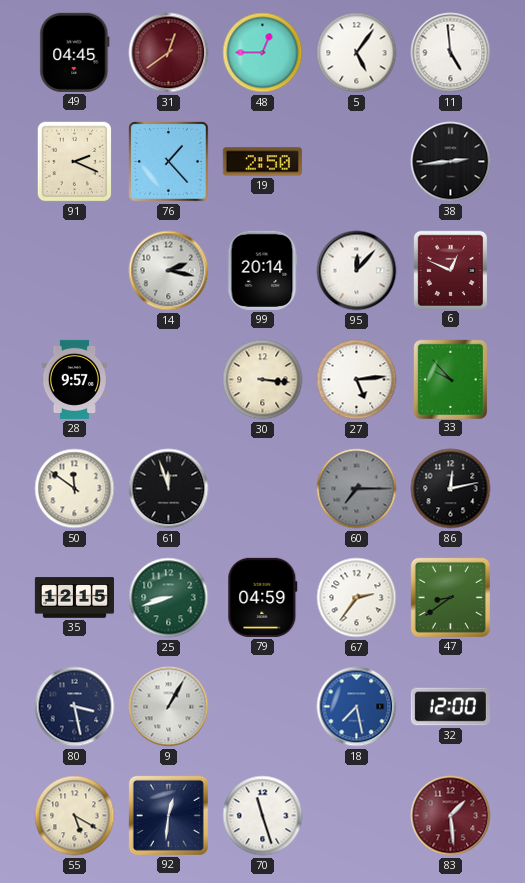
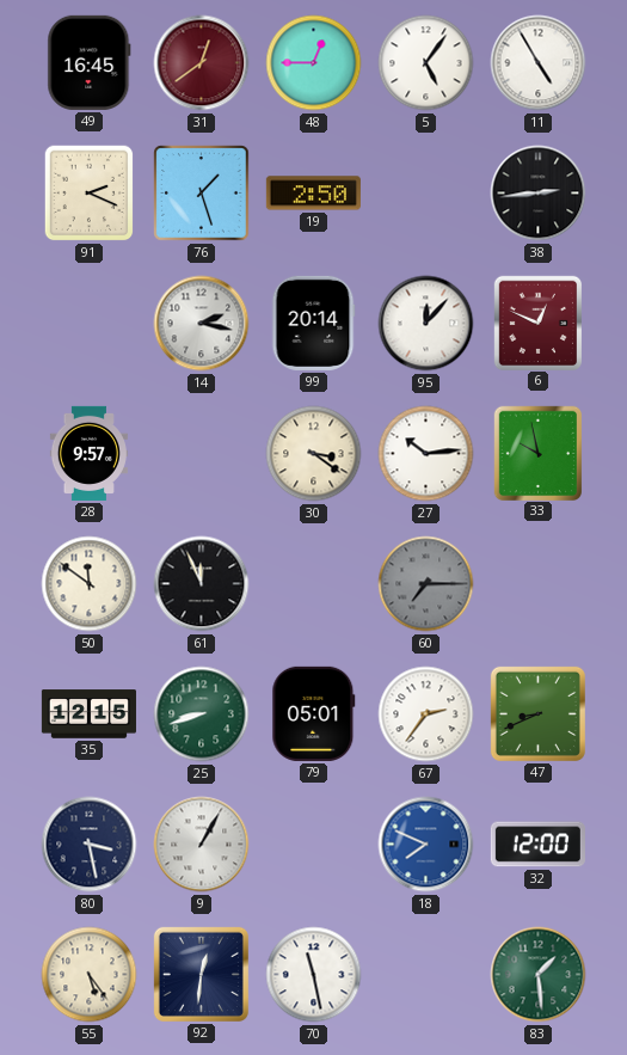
49: 04:45 -> 16:45 (90, 62)
11: 4:59 -> 4:55 (539, 63)
76: 1:23 -> 1:27 (202, 194)
30: 3:16 -> 3:21 (314, 454)
27: 5:14 -> 10:14 (426, 454)
33: 9:53 -> 9:58 (537, 453)
61: 11:57 -> 11:56 (202, 584)
86: 12:13 -> none (451, 489)
79: 04:59 -> 05:01 (314, 713)
47: 8:39 -> 8:41 (537, 713)
18: 7:28 -> 7:49 (426, 845)
55: 5:20 -> 5:24 (90, 975)
70: 11:27 -> 11:28 (314, 975)
83 dial: burgundy -> green (539, 975)
